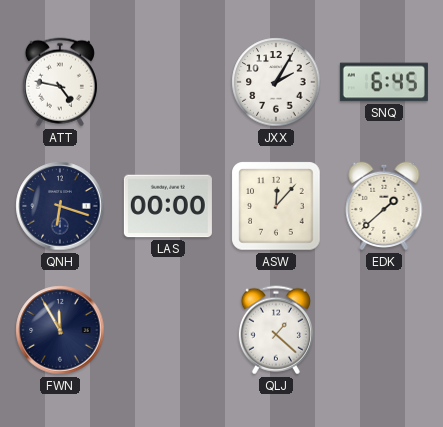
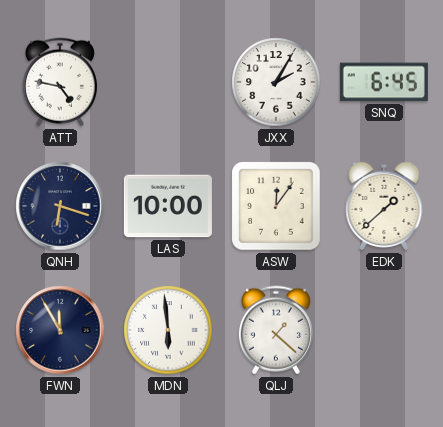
LAS: 00:00 -> 10:00 (168, 206)
ASW: 12:07 -> 12:06 (276, 206)
MDN: none -> 5:59 (168, 330)
